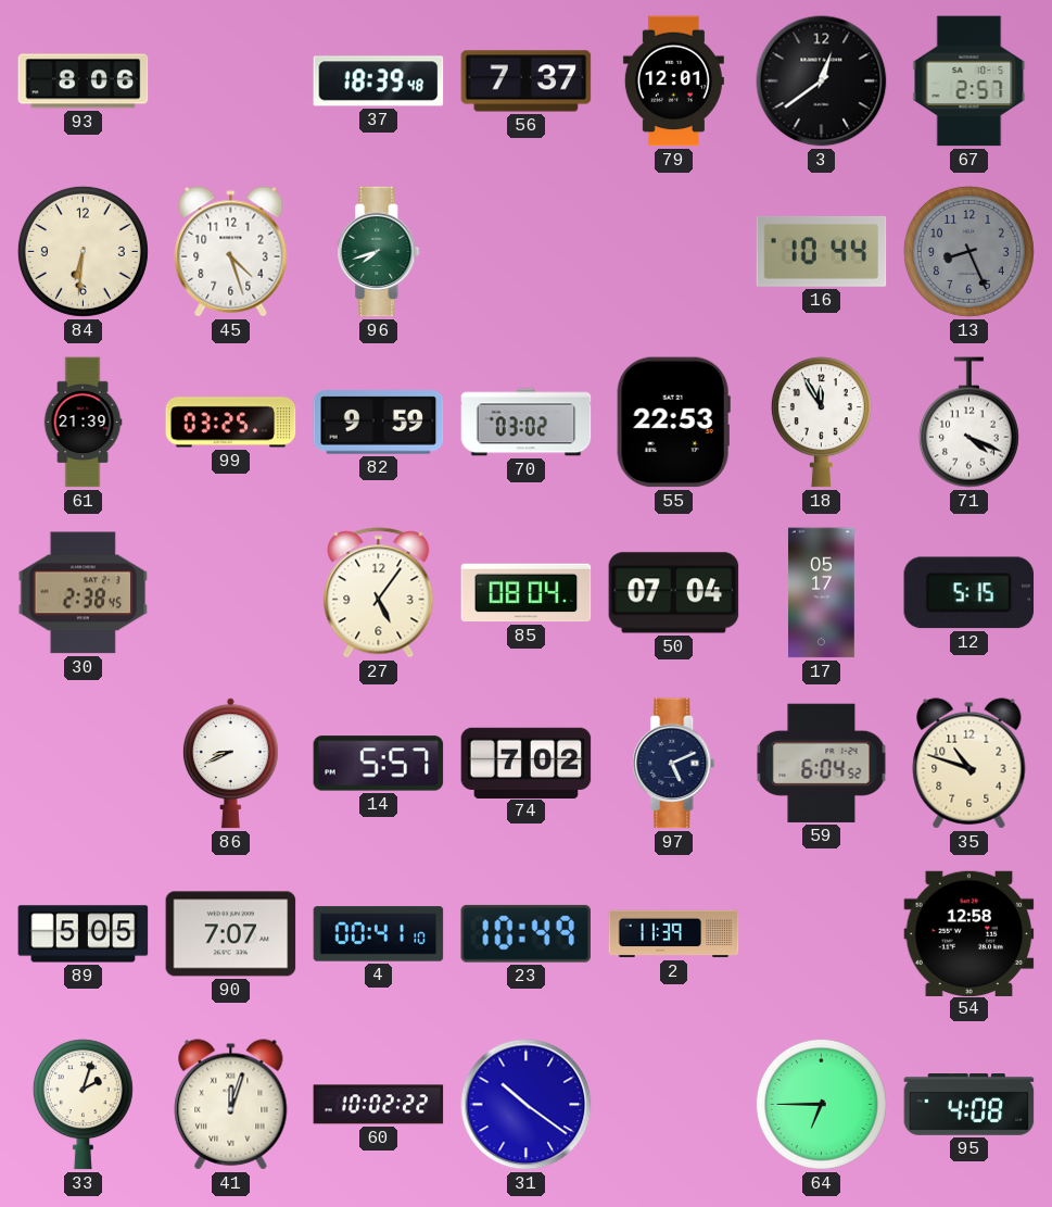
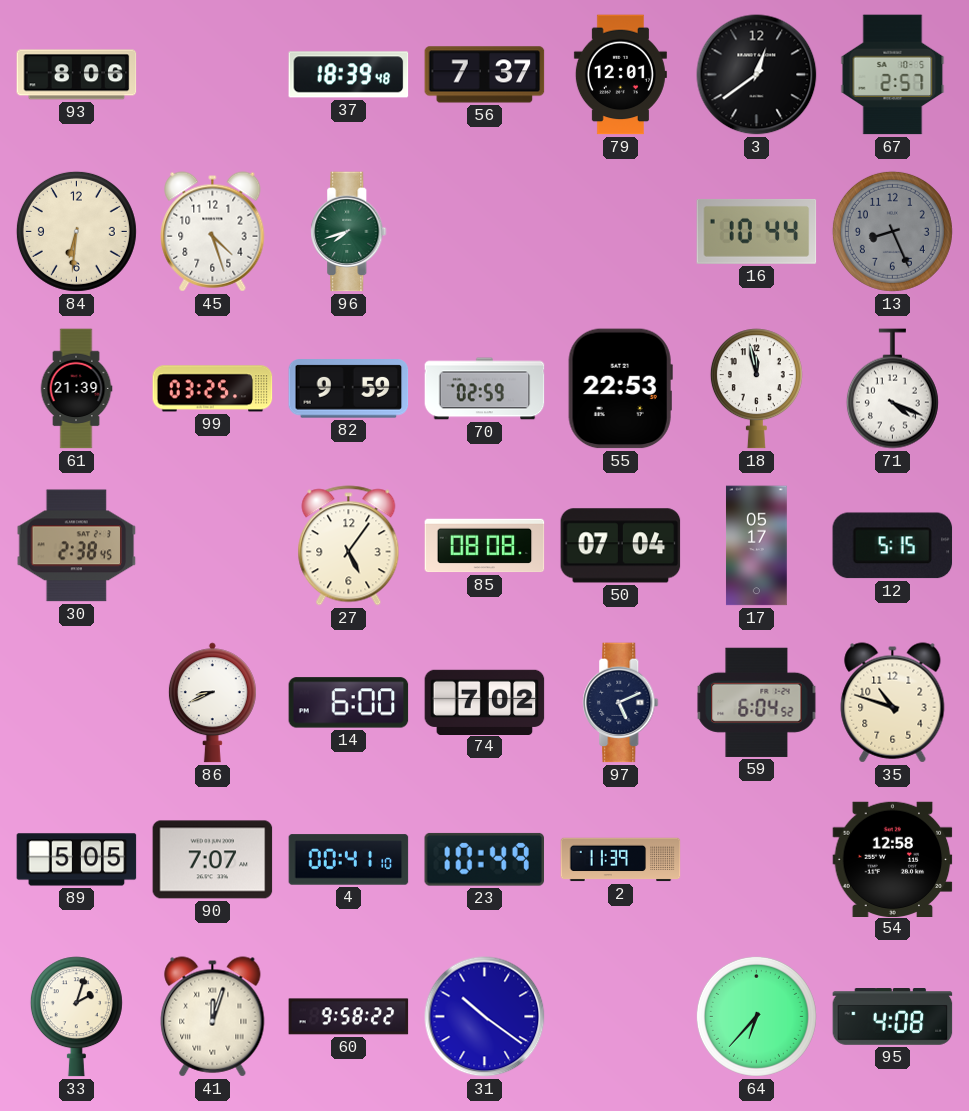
70: 03:02 -> 02:59 (485, 389)
18: 11:55 -> 11:58 (756, 389)
85: 08:04 -> 08:08 (485, 546)
14: 5:57 -> 6:00 (349, 703)
60: 10:02 -> 9:58 (349, 1017)
64: 6:45 -> 6:37 (756, 1016)
